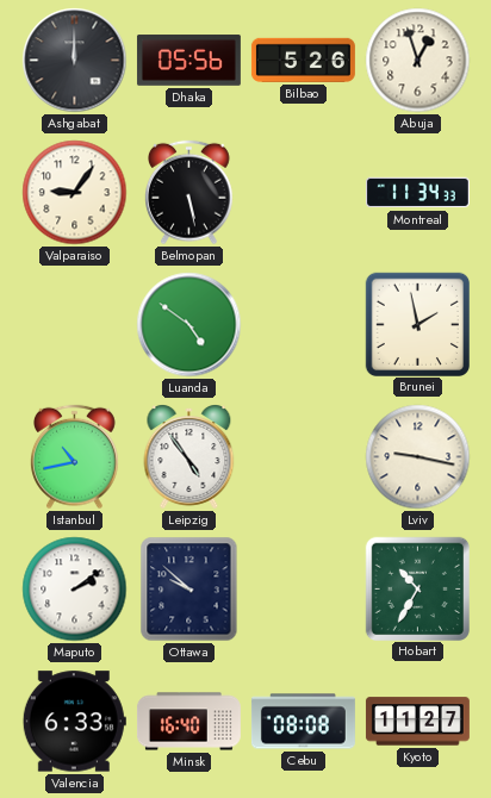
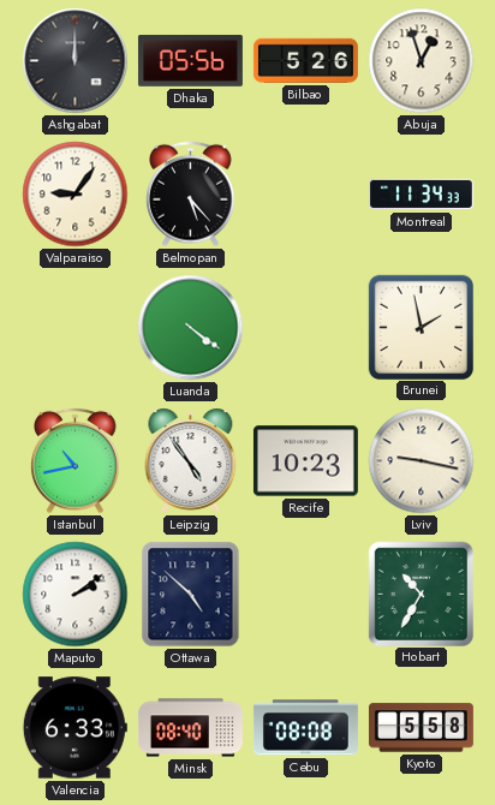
Belmopan: 5:28 -> 5:23 (191, 195)
Luanda: 4:51 -> 4:21 (191, 328)
Recife: none -> 10:23 (305, 461)
Ottawa: 9:52 -> 4:52 (191, 595)
Minsk: 16:40 -> 08:40 (190, 728)
Kyoto: 11:27 -> 5:58 (421, 728)
